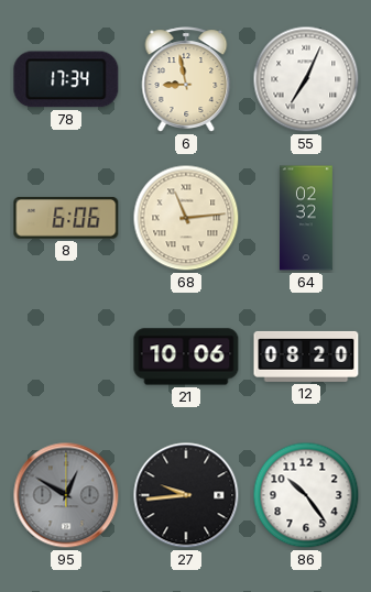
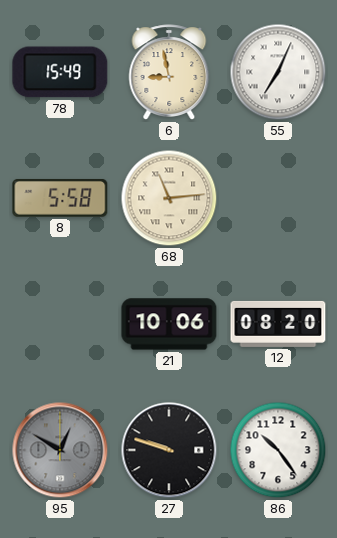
78: 17:34 -> 15:49 (60, 72)
8: 6:06 -> 5:58 (60, 198)
64: 02:32 -> none (306, 218)
27: 9:44 -> 9:48 (169, 450)
